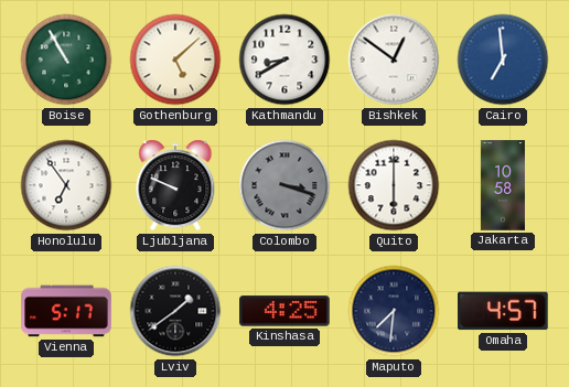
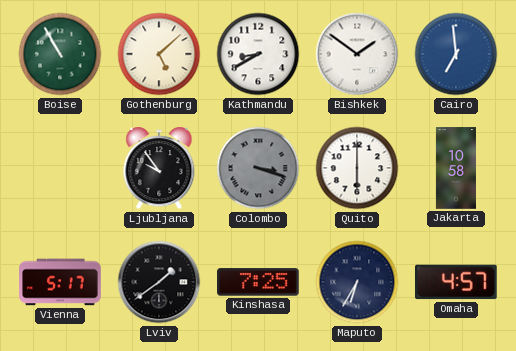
Bishkek: 12:51 -> 1:51 (357, 54)
Honolulu: 6:54 -> none (66, 185)
Ljubljana: 9:49 -> 9:54 (159, 168)
Kinshasa: 4:25 -> 7:25 (258, 282)
Maputo: 7:31 -> 6:35 (357, 282)
